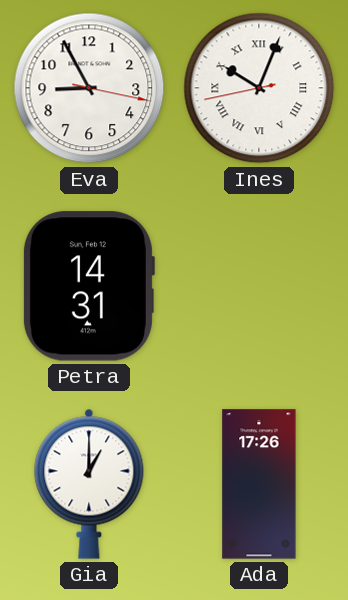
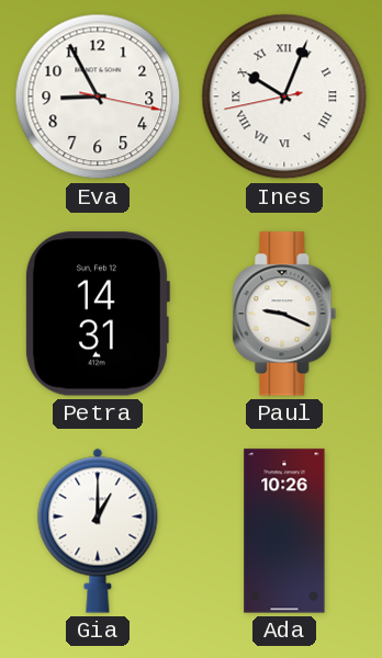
Paul: none -> 9:19 (284, 314)
Ada: 17:26 -> 10:26 (284, 531)
